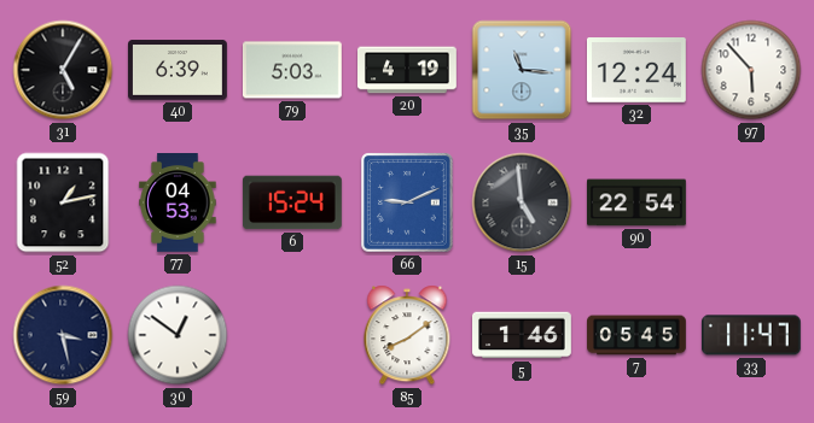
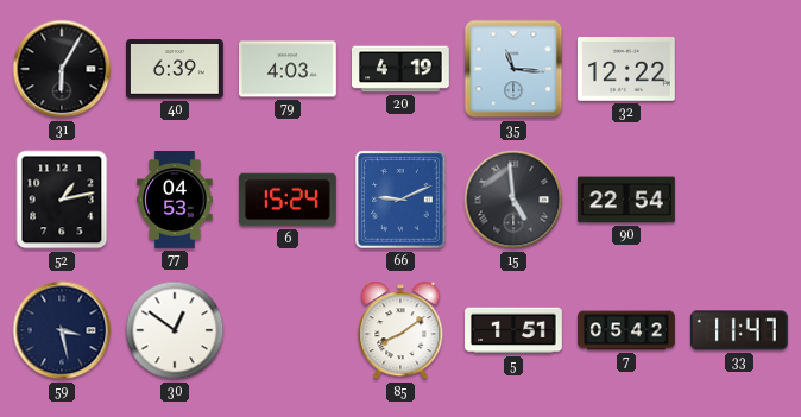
31: 5:05 -> 6:05 (62, 69)
79: 5:03 -> 4:03 (289, 69)
32: 12:24 -> 12:22 (626, 70)
97: 5:53 -> none (751, 70)
5: 1:46 -> 1:51 (515, 330)
7: 05:45 -> 05:42 (627, 330)
